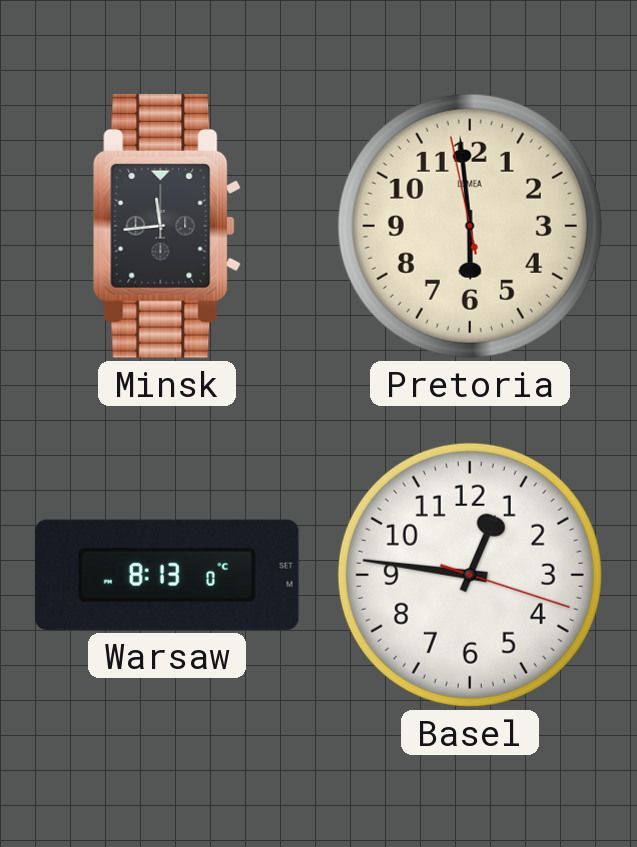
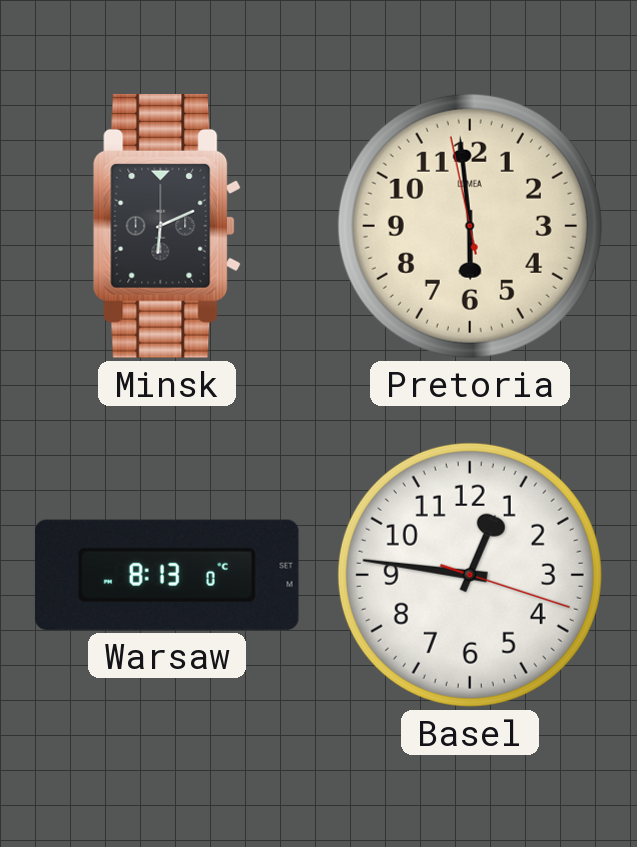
Minsk: 11:44 -> 6:11 (167, 226)
